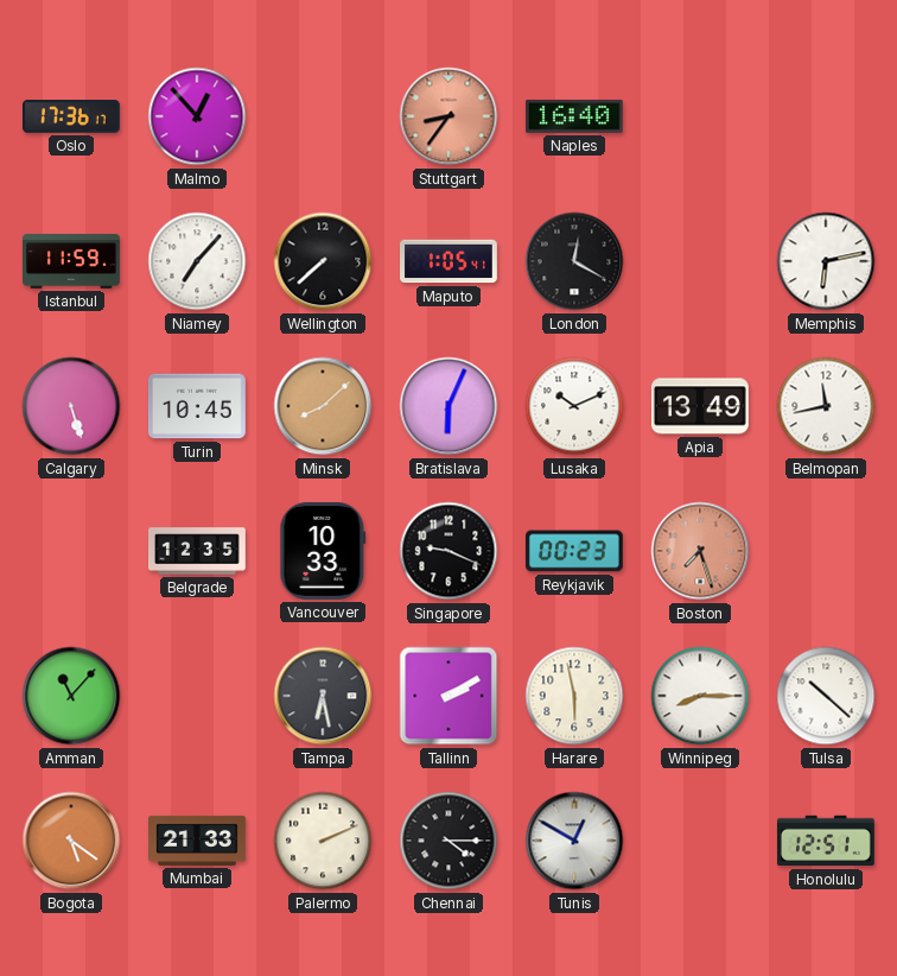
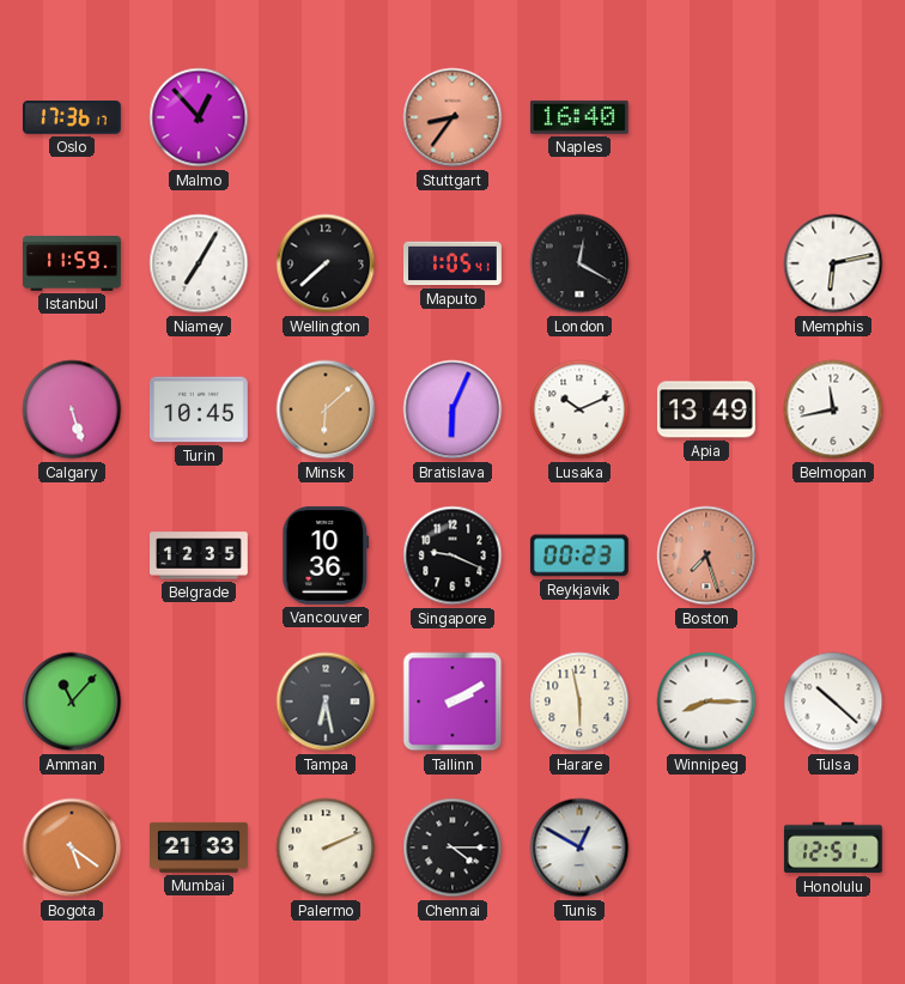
Niamey: 7:07 -> 7:05 (199, 263)
Minsk: 8:08 -> 6:08 (326, 409)
Vancouver: 10:33 -> 10:36 (326, 555)
